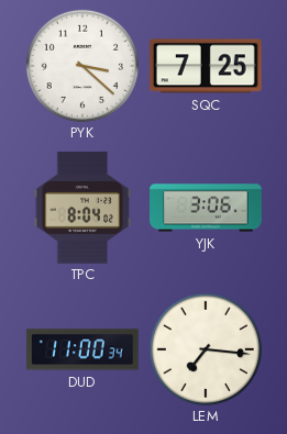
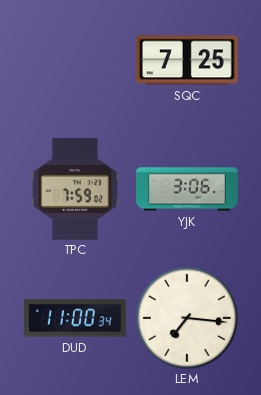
PYK: 3:22 -> none (82, 66)
TPC: 8:04 -> 7:59 (75, 190)
